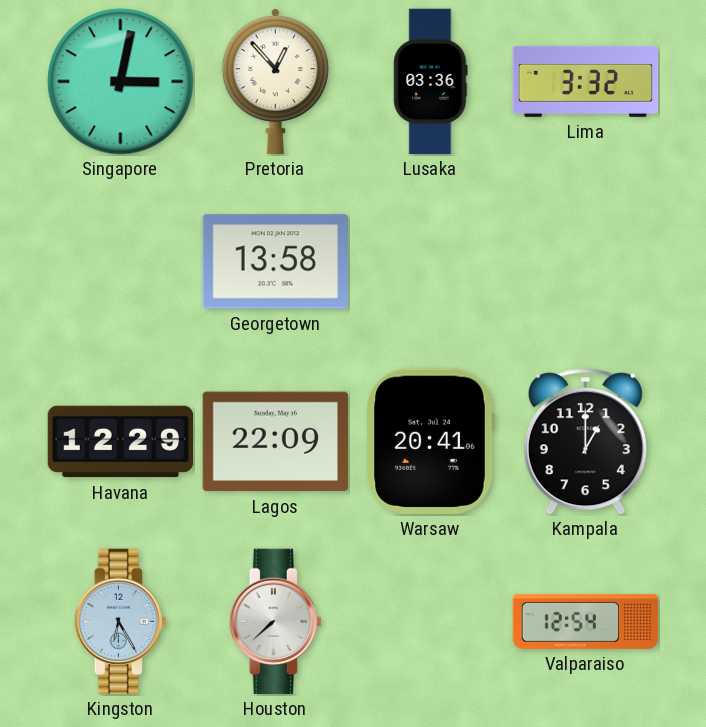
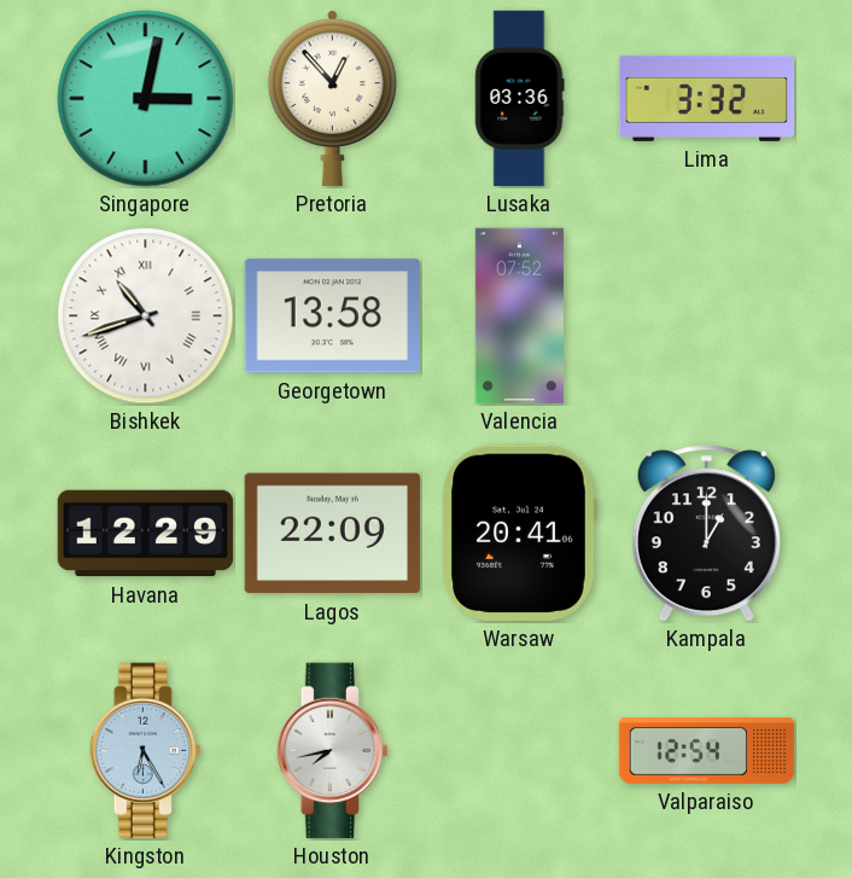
Bishkek: none -> 10:42 (146, 316)
Valencia: none -> 07:52 (519, 316)
Houston: 7:38 -> 7:43 (332, 751)
